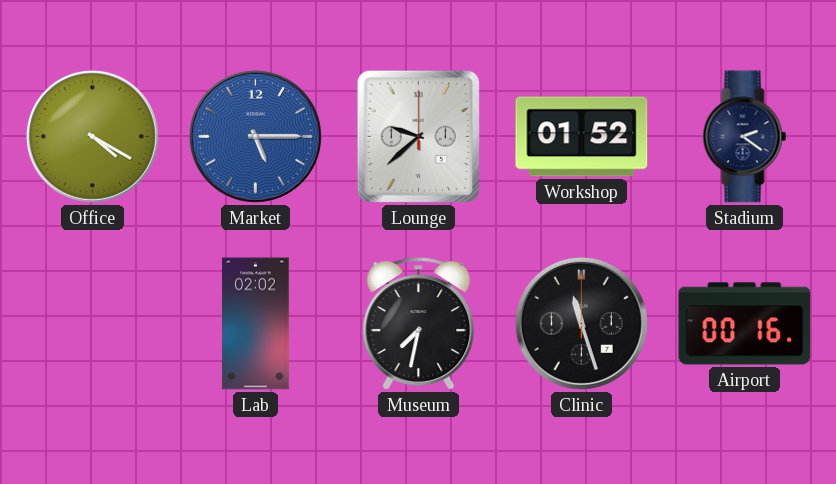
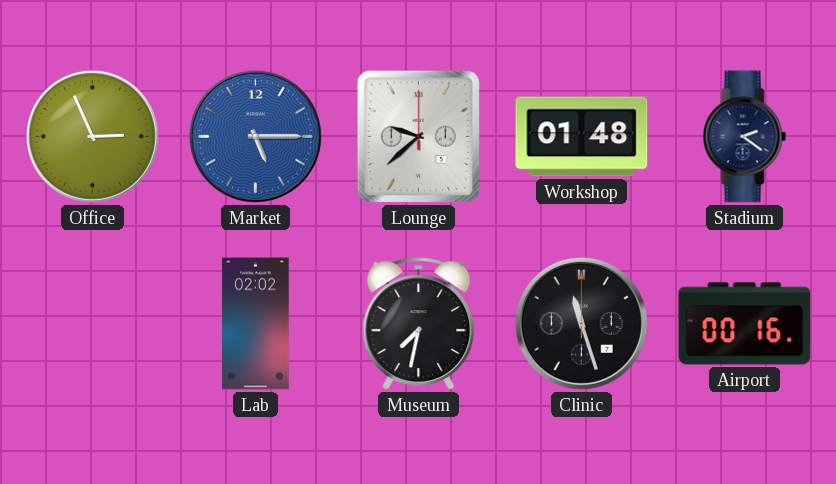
Office: 4:20 -> 2:56 (92, 136)
Workshop: 01:52 -> 01:48 (582, 137)
